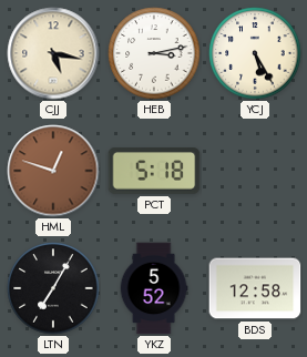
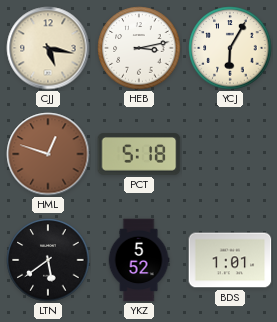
YCJ: 5:25 -> 6:05 (230, 48)
LTN: 7:05 -> 5:39 (48, 260)
BDS: 12:58 -> 1:01 (230, 260)
